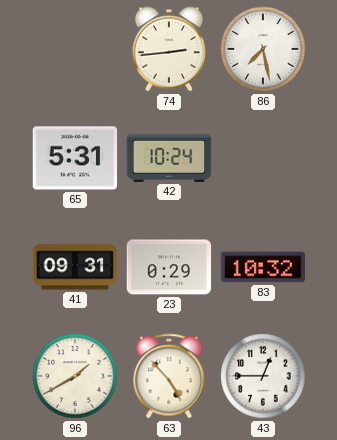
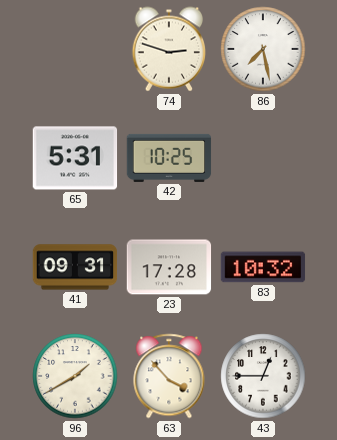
74: 2:44 -> 2:48 (168, 49)
42: 10:24 -> 10:25 (169, 158)
23: 0:29 -> 17:28 (169, 267)
63: 4:53 -> 3:53 (169, 376)
